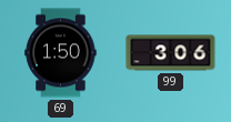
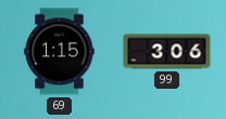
69: 1:50 -> 1:15 (60, 52)
